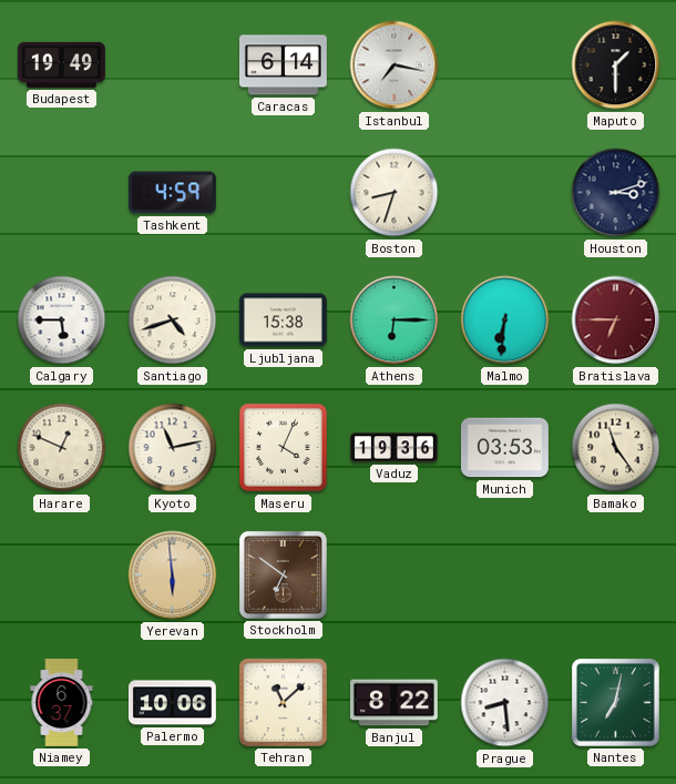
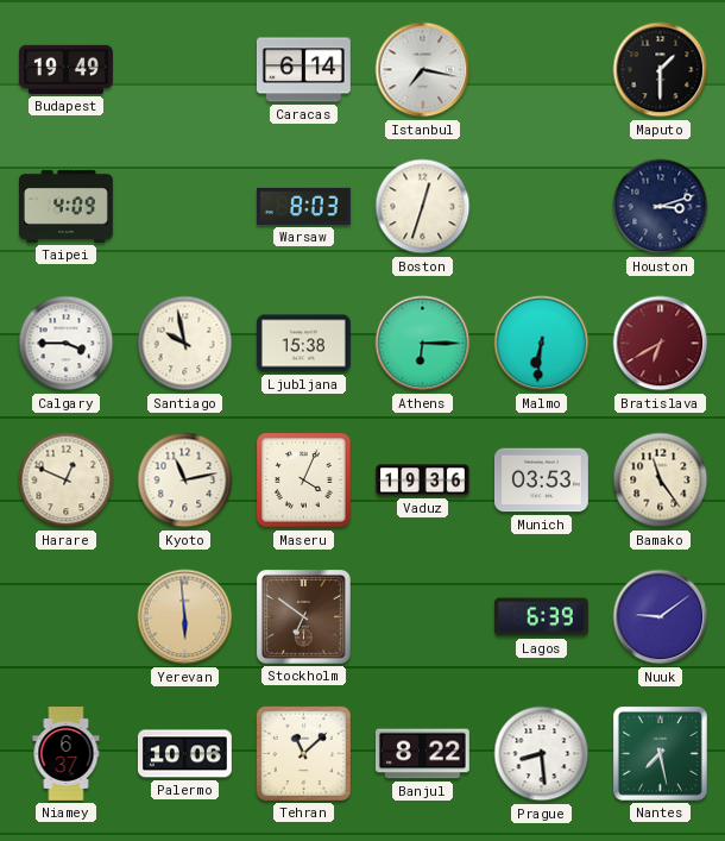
Taipei: none -> 4:09 (67, 206)
Tashkent: 4:59 -> none (172, 193)
Warsaw: none -> 8:03 (303, 206)
Boston: 8:33 -> 12:33 (423, 207)
Calgary: 5:45 -> 3:45 (67, 344)
Santiago: 4:42 -> 9:58 (185, 344)
Bratislava: 6:45 -> 6:40 (661, 344)
Lagos: none -> 6:39 (541, 617)
Nuuk: none -> 9:09 (661, 617)
Nantes: 7:02 -> 7:28 (660, 753)
